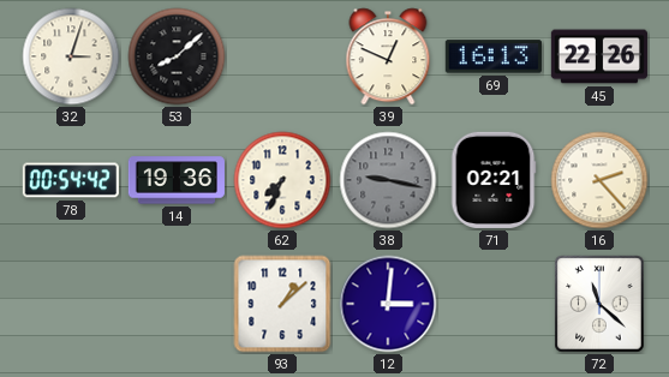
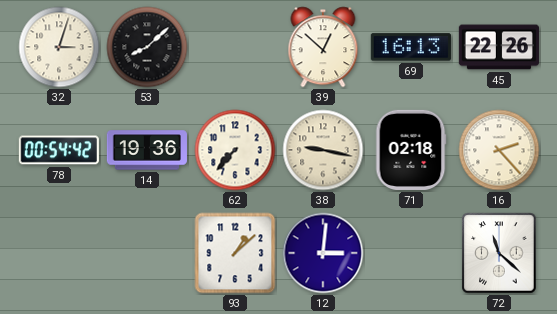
39: 12:49 -> 12:52 (323, 47)
62: 7:34 -> 7:37 (235, 150)
38 dial: grey -> cream (323, 150)
71: 02:21 -> 02:18 (411, 150)
